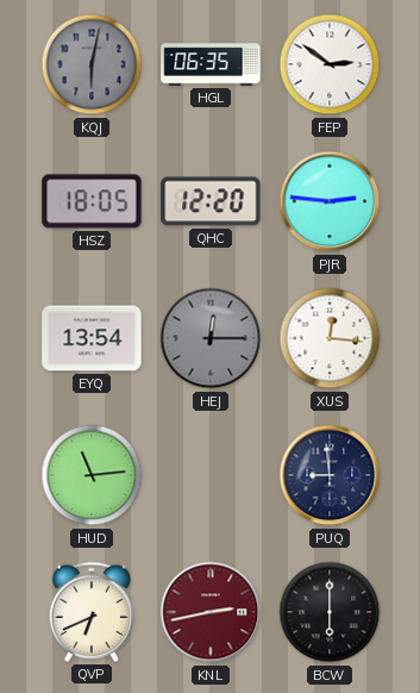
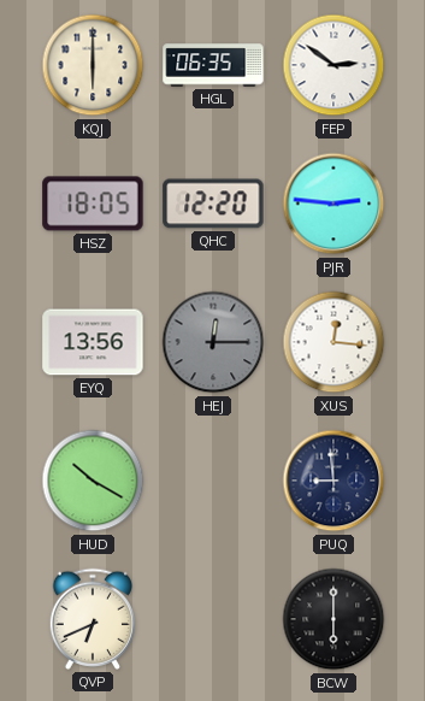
KQJ: 6:02 -> 6:00 (93, 65)
KQJ dial: grey -> cream (93, 65)
EYQ: 13:54 -> 13:56 (93, 342)
HUD: 11:14 -> 10:20 (93, 481)
KNL: 2:43 -> none (211, 612)
